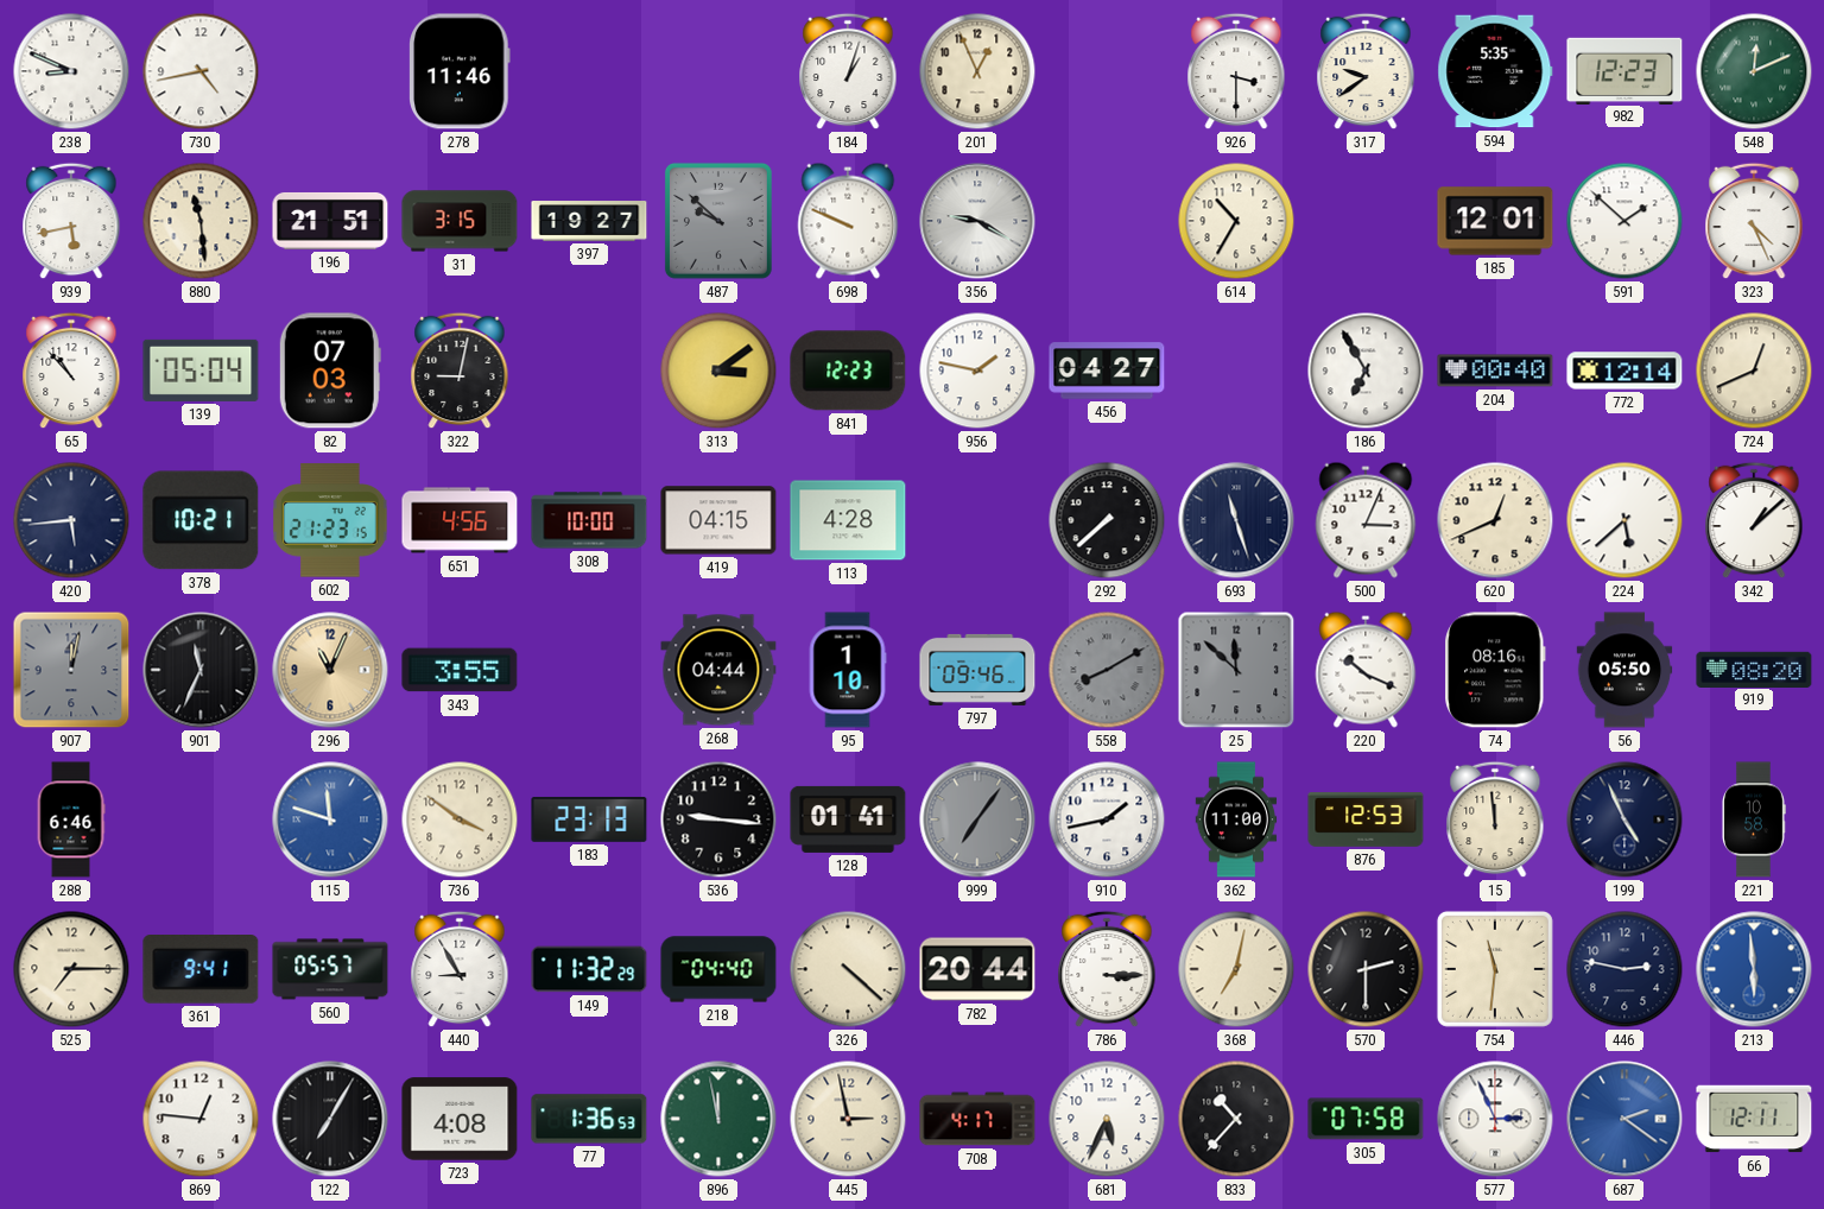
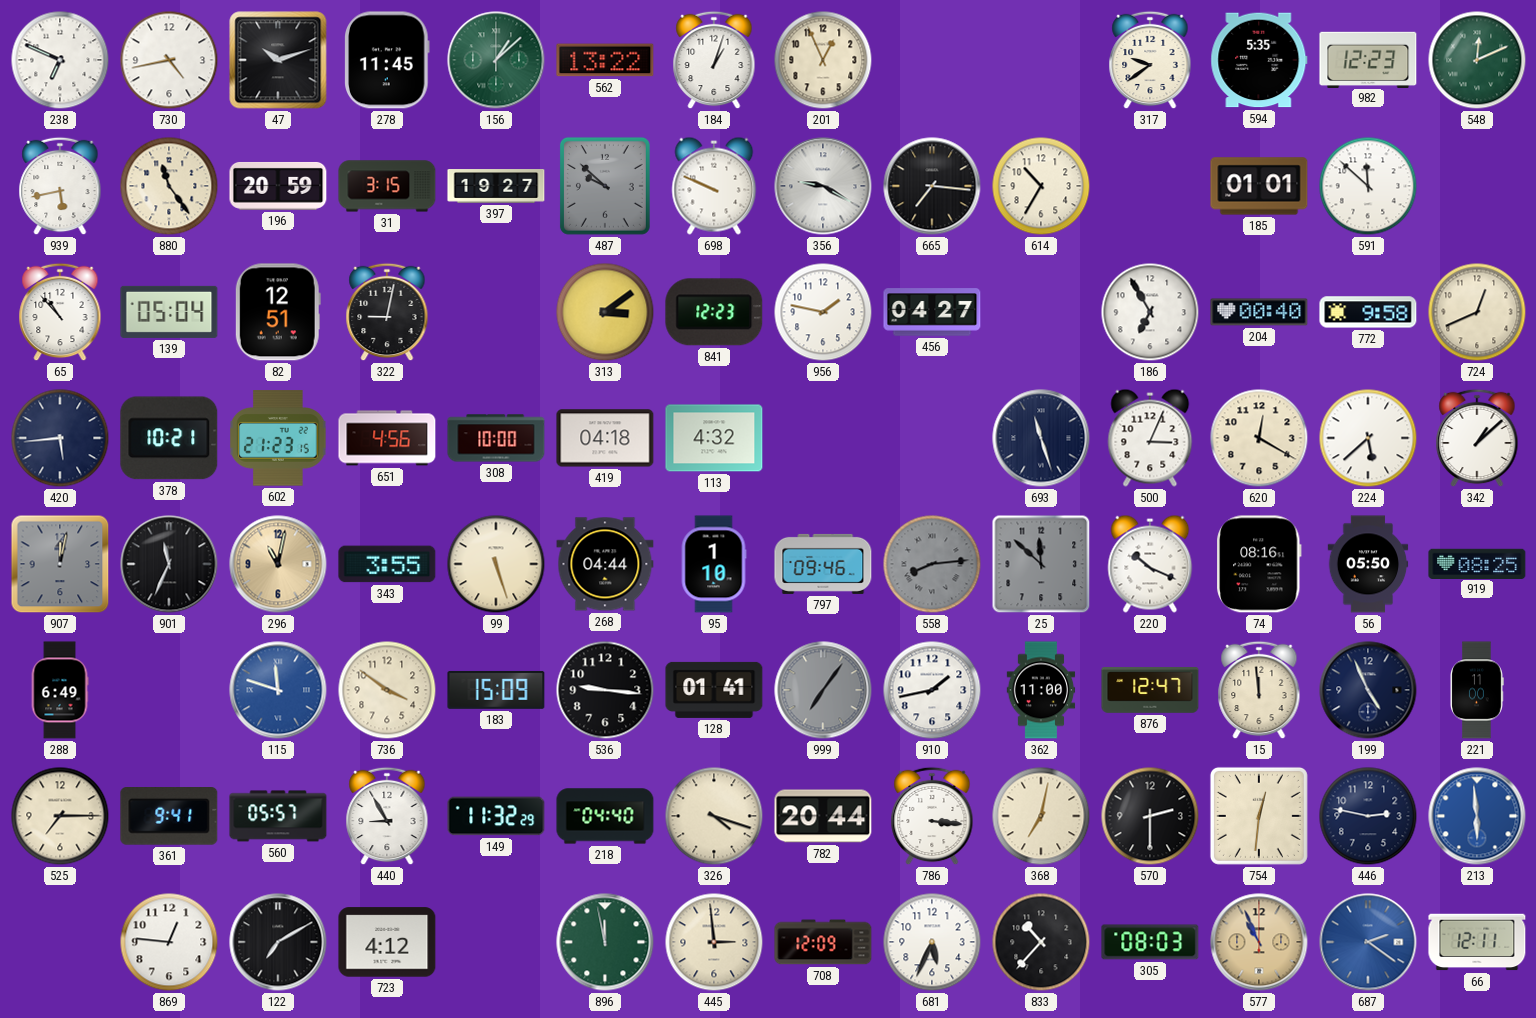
238: 8:49 -> 6:49 (60, 60)
47: none -> 10:12 (278, 60)
278: 11:46 -> 11:45 (387, 60)
156: none -> 1:08 (496, 60)
562: none -> 13:22 (605, 60)
926: 3:30 -> none (1236, 71)
880: 11:29 -> 11:24 (169, 186)
196: 21:51 -> 20:59 (278, 186)
665: none -> 7:16 (932, 186)
185: 12:01 -> 01:01 (1259, 186)
591: 1:52 -> 11:52 (1368, 186)
323: 4:26 -> none (1754, 221)
82: 07:03 -> 12:51 (278, 312)
772: 12:14 -> 9:58 (1368, 312)
419: 04:15 -> 04:18 (605, 438)
113: 4:28 -> 4:32 (714, 438)
292: 7:38 -> none (1107, 520)
620: 12:41 -> 12:20 (1259, 438)
296: 11:04 -> 11:02 (278, 564)
99: none -> 5:27 (496, 564)
558: 8:10 -> 8:14 (932, 564)
919: 08:20 -> 08:25 (1477, 563)
288: 6:46 -> 6:49 (60, 690)
183: 23:13 -> 15:09 (496, 690)
876: 12:53 -> 12:47 (1150, 690)
221: 10:58 -> 11:00 (1477, 690)
326: 4:22 -> 4:18 (714, 816)
786: 3:15 -> 3:16 (932, 816)
754: 11:31 -> 12:31 (1259, 816)
122: 7:05 -> 7:10 (278, 942)
723: 4:08 -> 4:12 (387, 942)
77: 1:36 -> none (589, 1119)
445: 2:58 -> 2:59 (714, 942)
708: 4:17 -> 12:09 (823, 942)
305: 07:58 -> 08:03 (1150, 942)
577: 2:56 -> 10:56 (1259, 942)
577 dial: white -> champagne (1259, 942)
